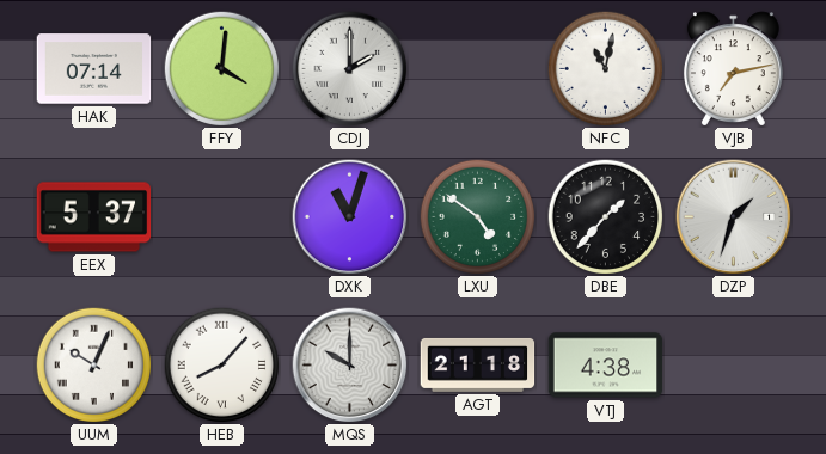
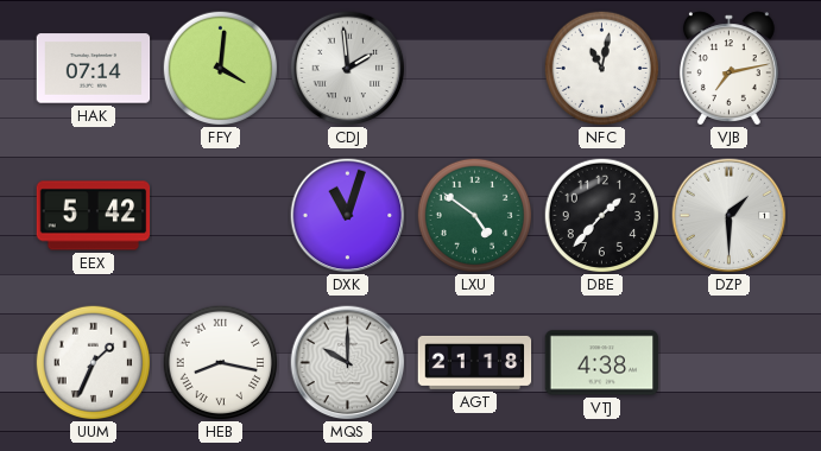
CDJ: 2:00 -> 1:59 (348, 69)
EEX: 5:37 -> 5:42 (94, 216)
DZP: 1:33 -> 1:30 (730, 216)
UUM: 10:04 -> 1:34 (93, 362)
HEB: 8:07 -> 8:17 (220, 362)
